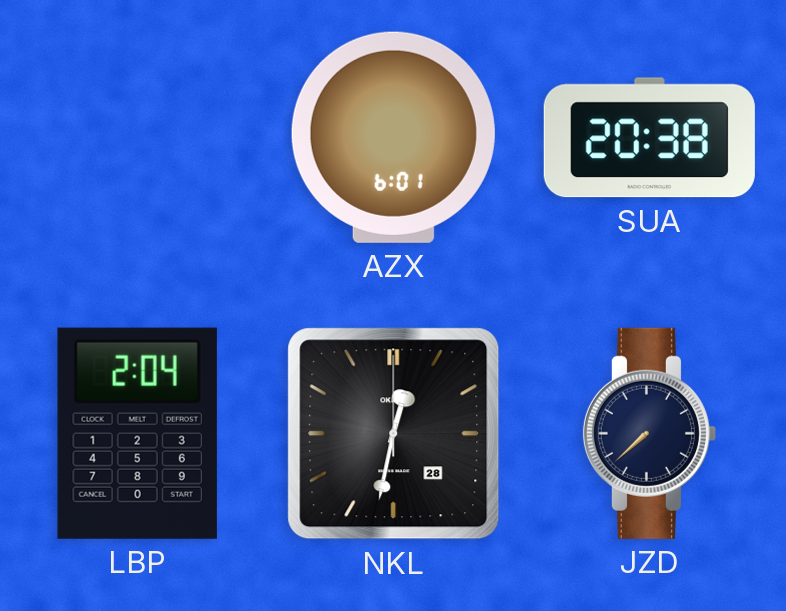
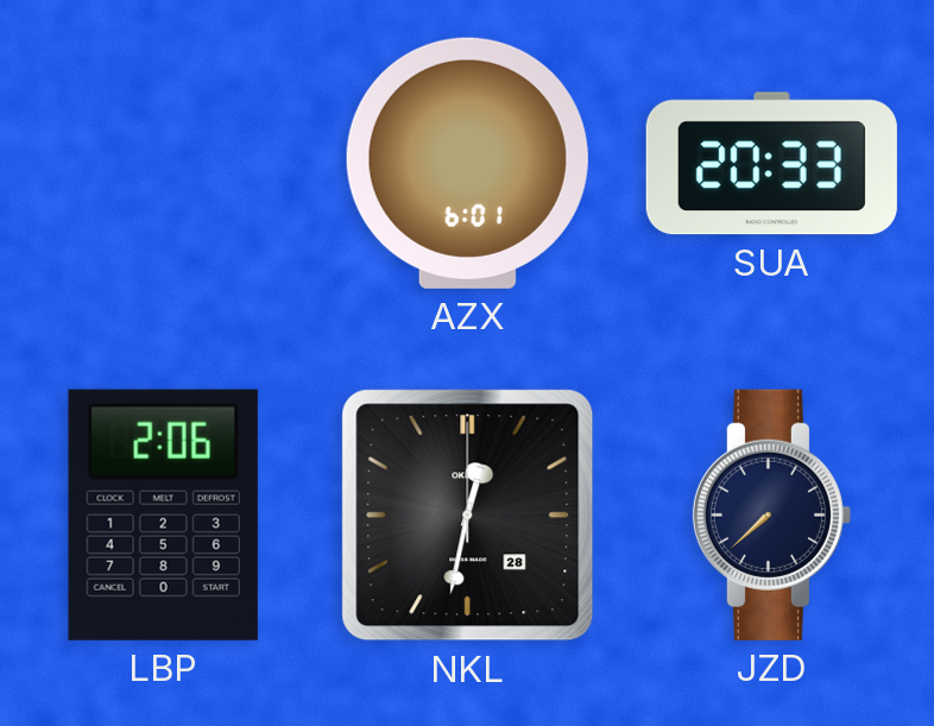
SUA: 20:38 -> 20:33 (771, 164)
LBP: 2:04 -> 2:06 (163, 514)
